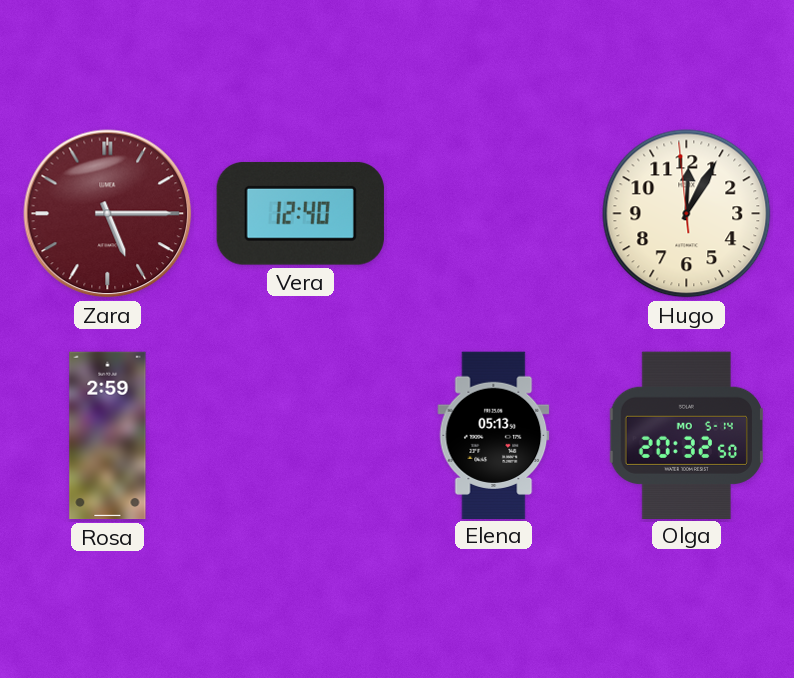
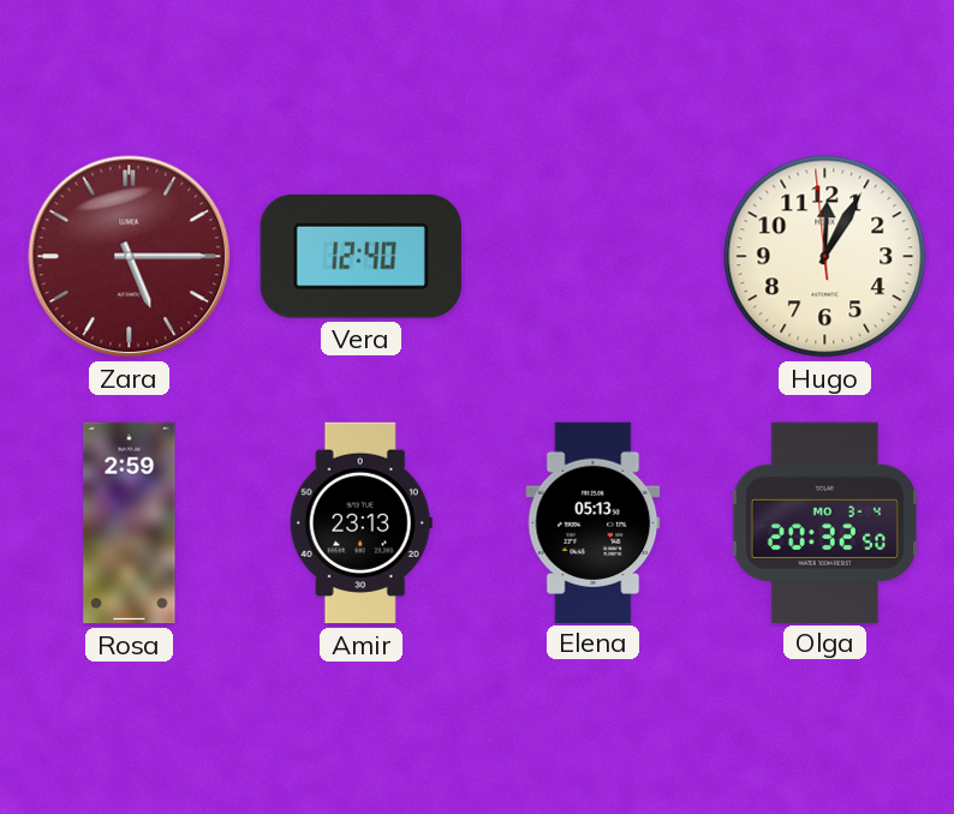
Amir: none -> 23:13 (360, 523)
Olga date: MO 5-14 -> MO 3-4 (824, 522)
